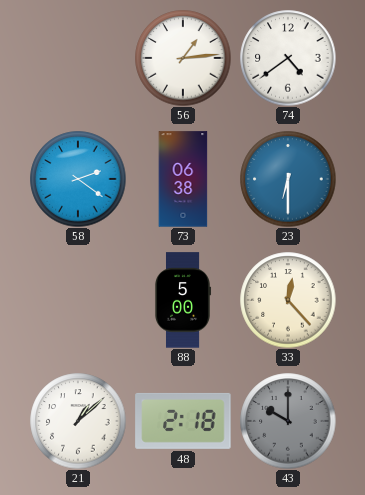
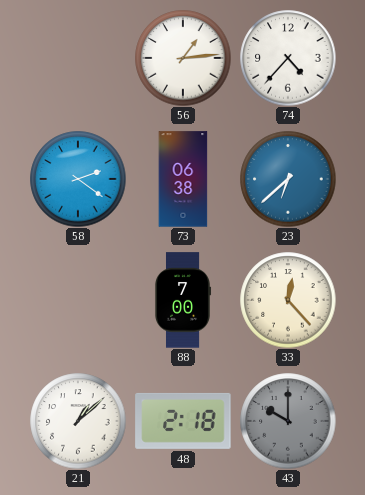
74: 4:39 -> 4:37 (288, 58)
23: 6:30 -> 6:38 (288, 179)
88: 5:00 -> 7:00 (183, 300)
